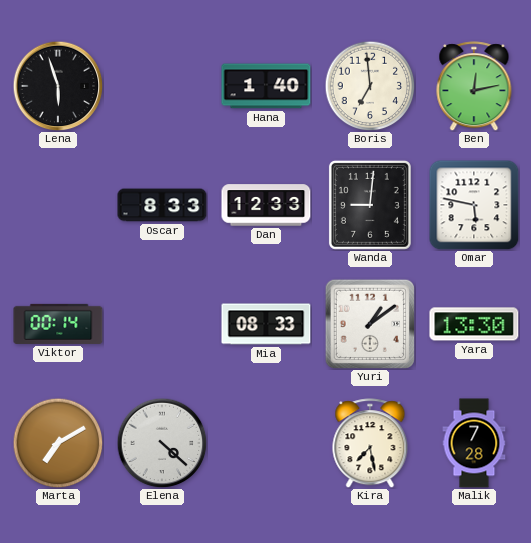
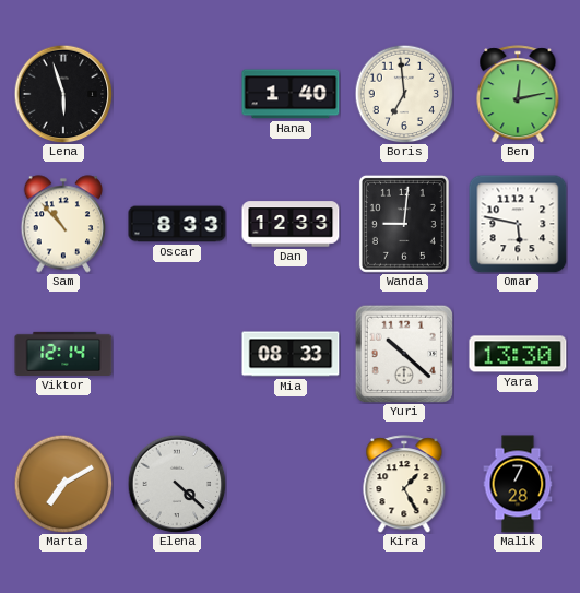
Sam: none -> 10:53 (62, 224)
Viktor: 00:14 -> 12:14 (63, 354)
Yuri: 1:09 -> 10:22 (403, 353)
Kira: 7:28 -> 1:25 (404, 484)
